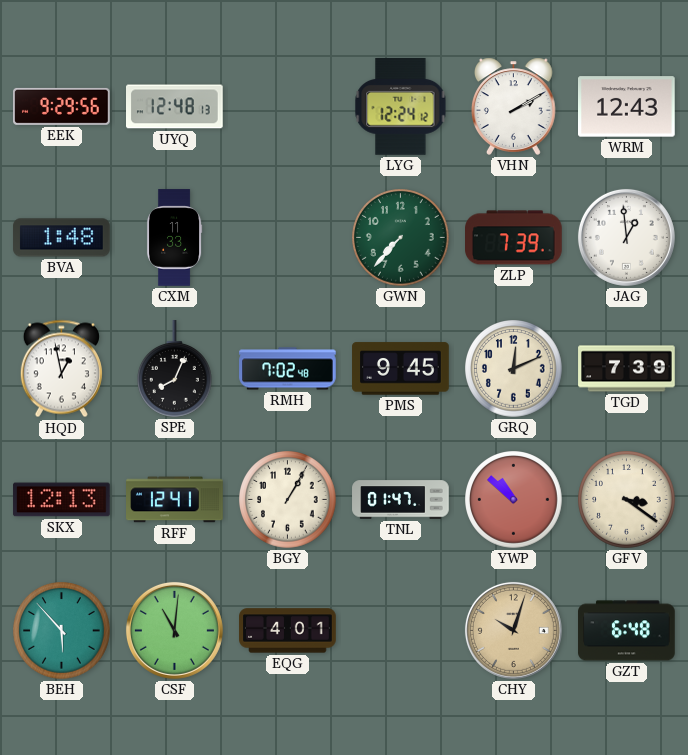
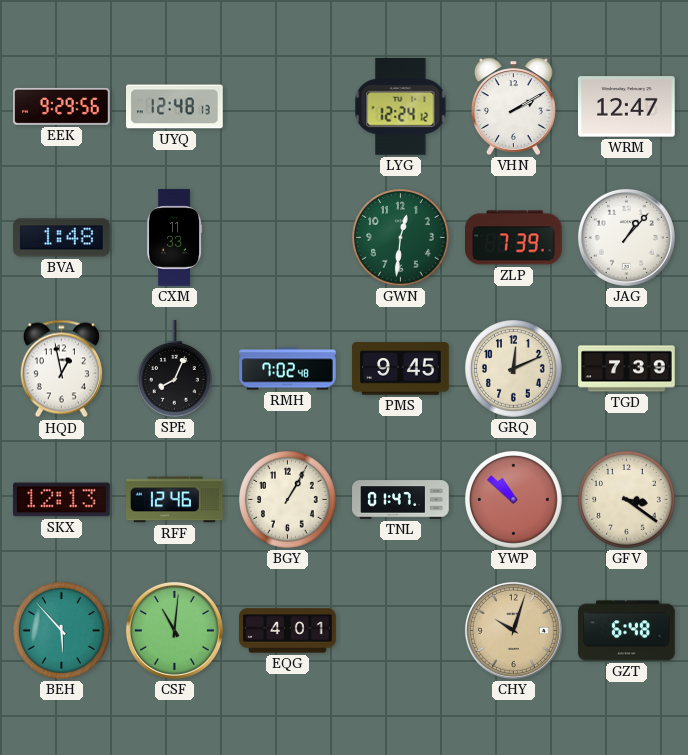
WRM: 12:43 -> 12:47 (627, 107)
GWN: 7:37 -> 12:31 (401, 238)
JAG: 12:59 -> 1:07 (626, 237)
RFF: 12:41 -> 12:46 (175, 500)
